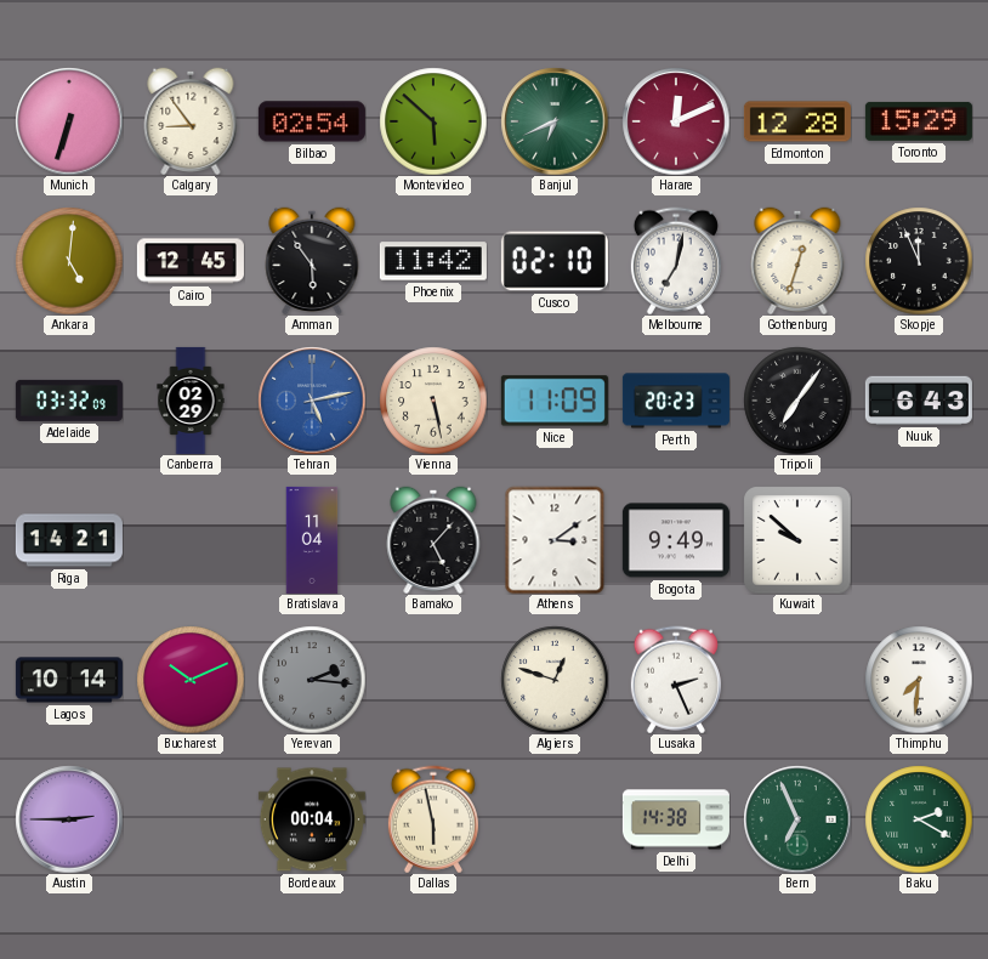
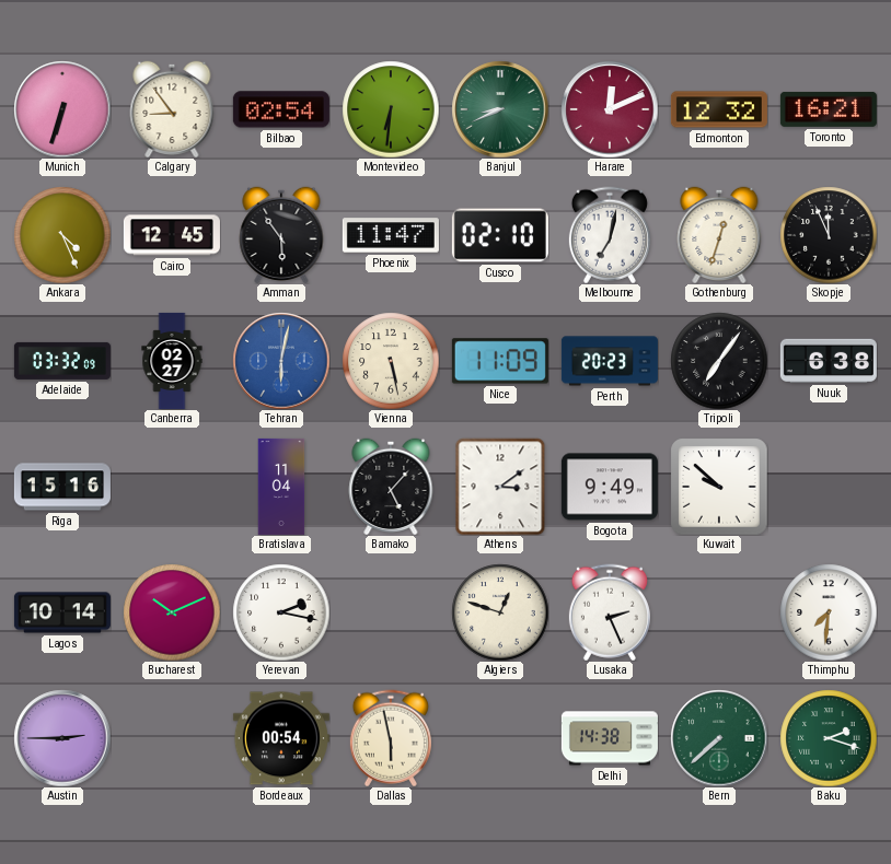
Montevideo: 5:52 -> 6:31 (391, 109)
Banjul: 6:41 -> 8:41 (500, 109)
Edmonton: 12:28 -> 12:32 (719, 109)
Toronto: 15:29 -> 16:21 (829, 109)
Ankara: 5:01 -> 4:26 (62, 235)
Phoenix: 11:42 -> 11:47 (391, 235)
Canberra: 02:29 -> 02:27 (172, 361)
Tehran: 5:13 -> 6:02 (281, 361)
Nuuk: 6:43 -> 6:38 (829, 361)
Riga: 14:21 -> 15:16 (62, 487)
Yerevan: 2:16 -> 2:17 (281, 612)
Yerevan dial: grey -> white (281, 612)
Bordeaux: 00:04 -> 00:54 (281, 738)
Bern: 6:56 -> 7:38 (719, 738)
Baku: 2:20 -> 2:18 (829, 738)
